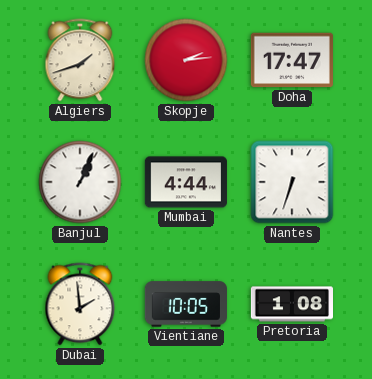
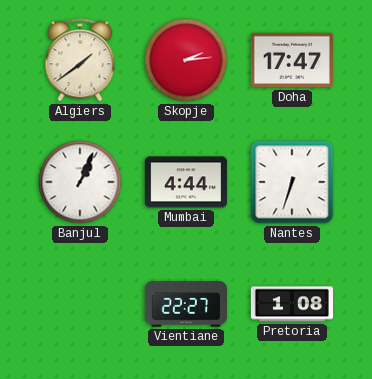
Algiers: 1:42 -> 1:39 (80, 60)
Dubai: 1:59 -> none (80, 304)
Vientiane: 10:05 -> 22:27 (186, 304)
